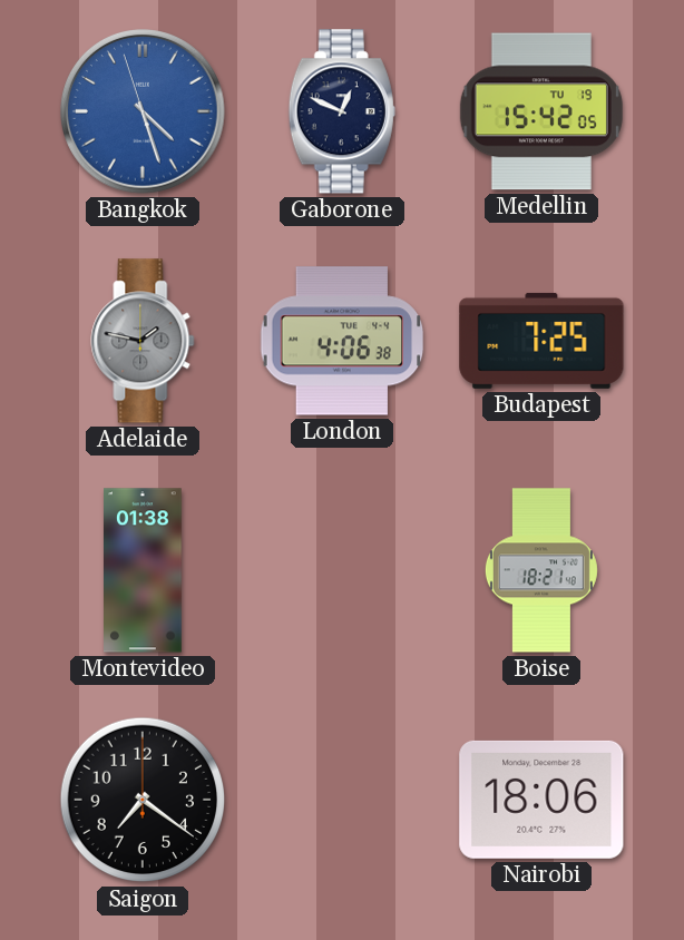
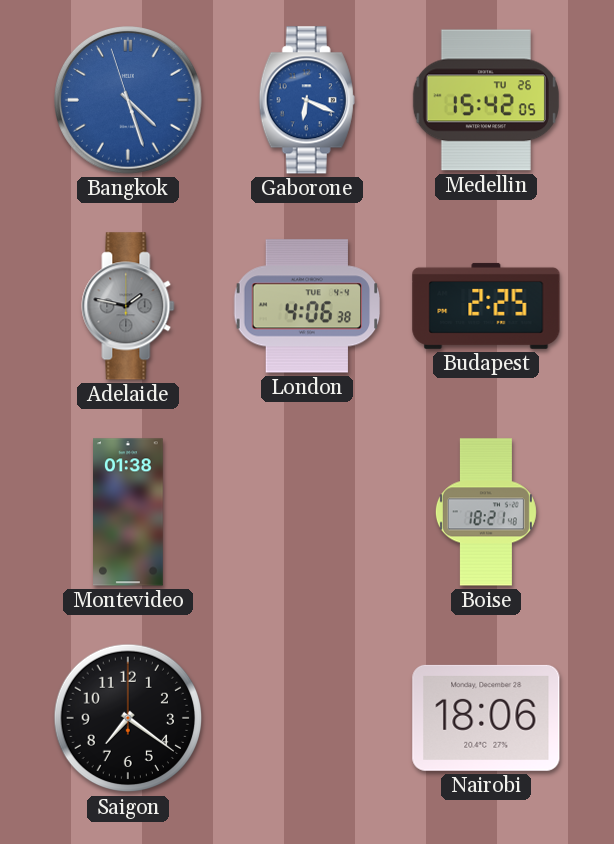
Gaborone: 12:49 -> 6:19 (307, 100)
Gaborone dial: navy -> blue (307, 100)
Medellin date: TU 19 -> TU 26 (486, 100)
Budapest: 7:25 -> 2:25 (486, 306)
